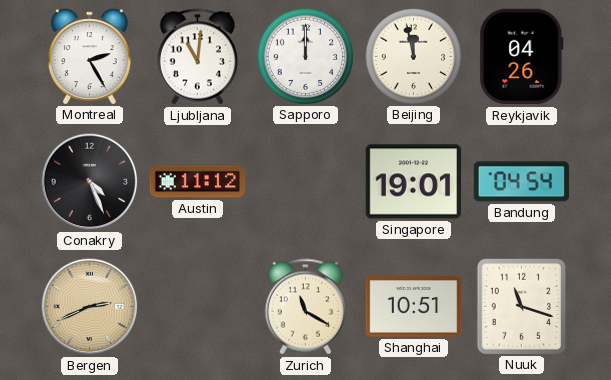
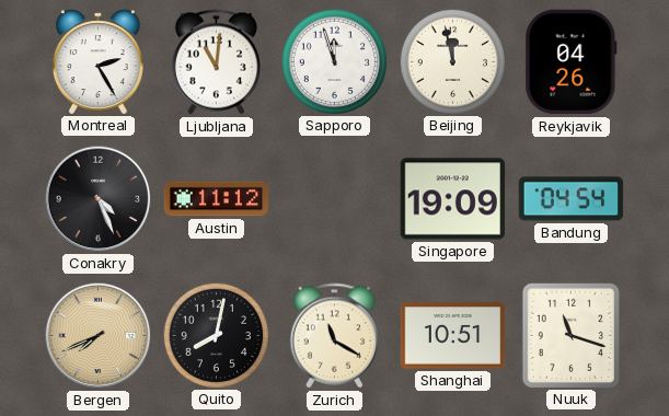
Sapporo: 12:00 -> 11:57 (334, 61)
Singapore: 19:01 -> 19:09 (453, 199)
Bergen: 2:41 -> 7:41 (99, 336)
Quito: none -> 8:02 (216, 335)
